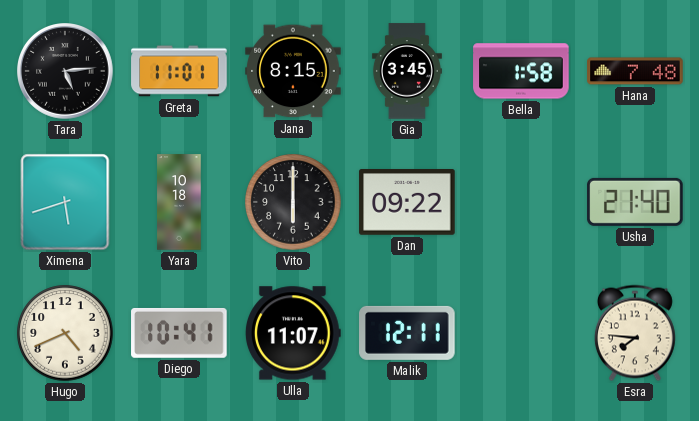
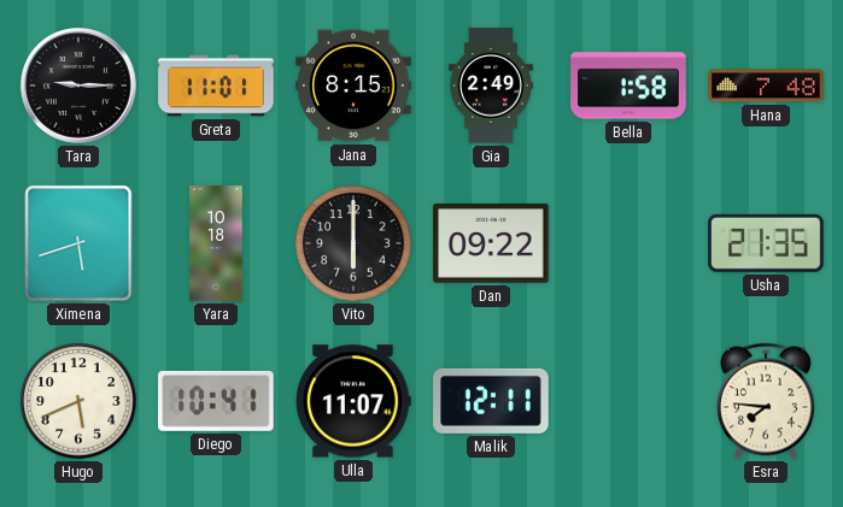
Tara: 5:14 -> 9:15 (80, 87)
Gia: 3:45 -> 2:49 (491, 86)
Usha: 21:40 -> 21:35 (766, 243)
Hugo: 4:41 -> 5:41 (78, 401)
